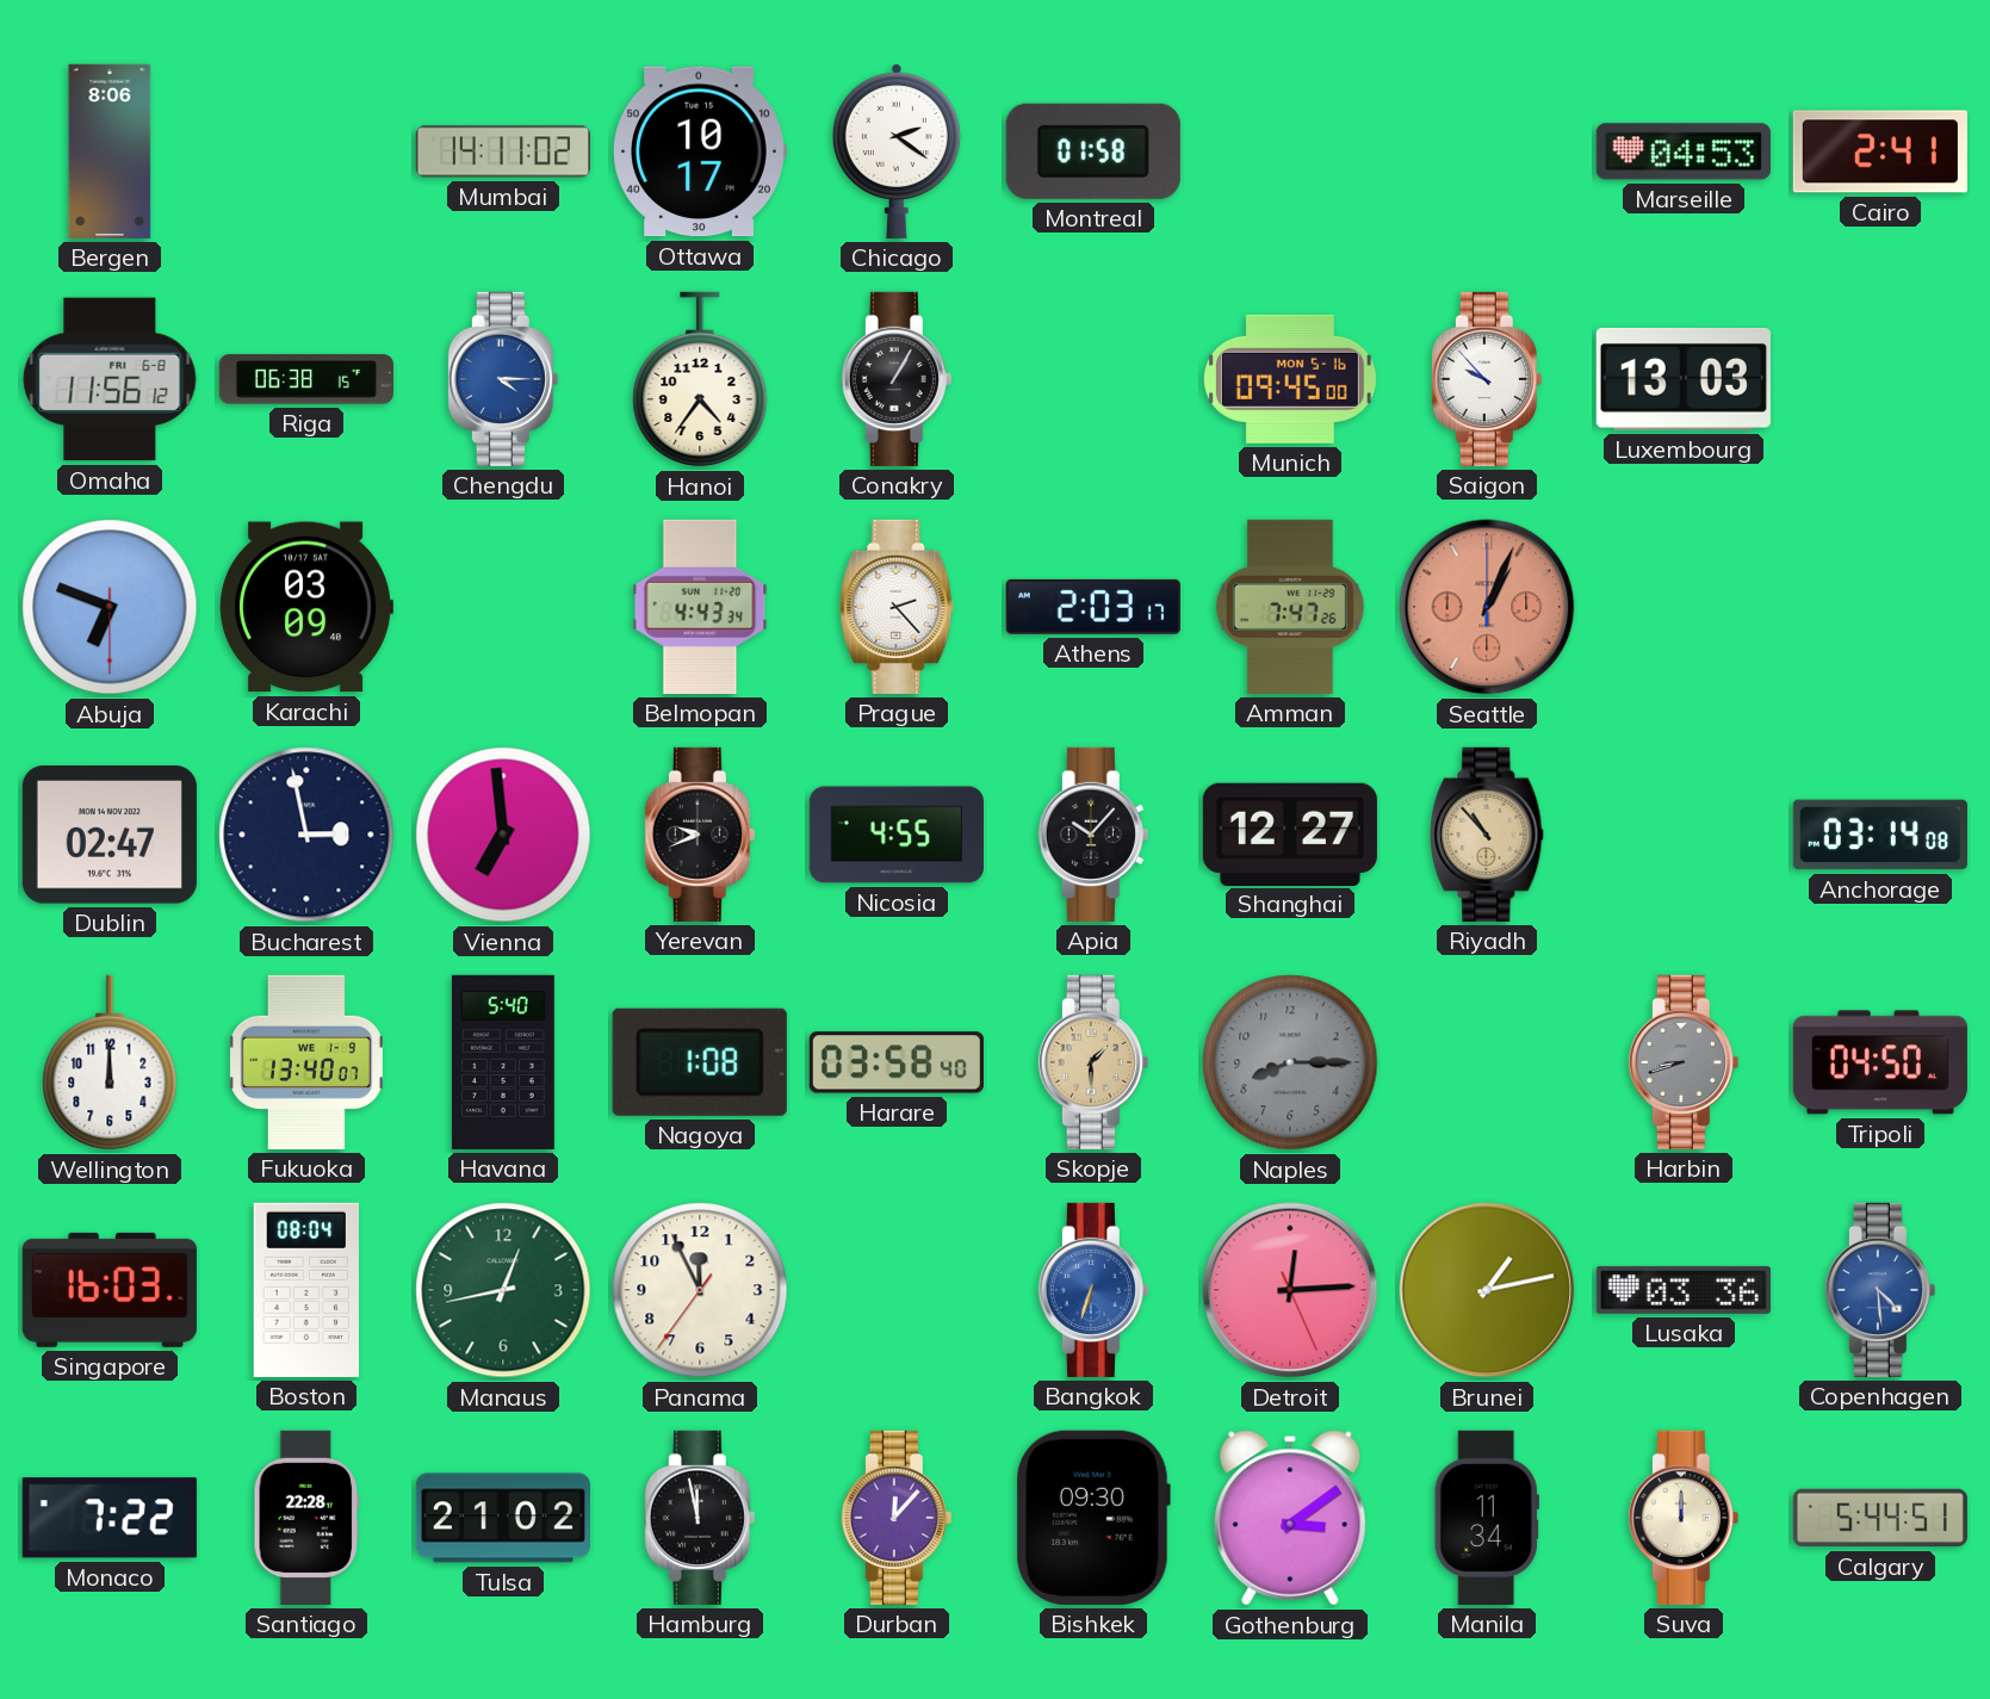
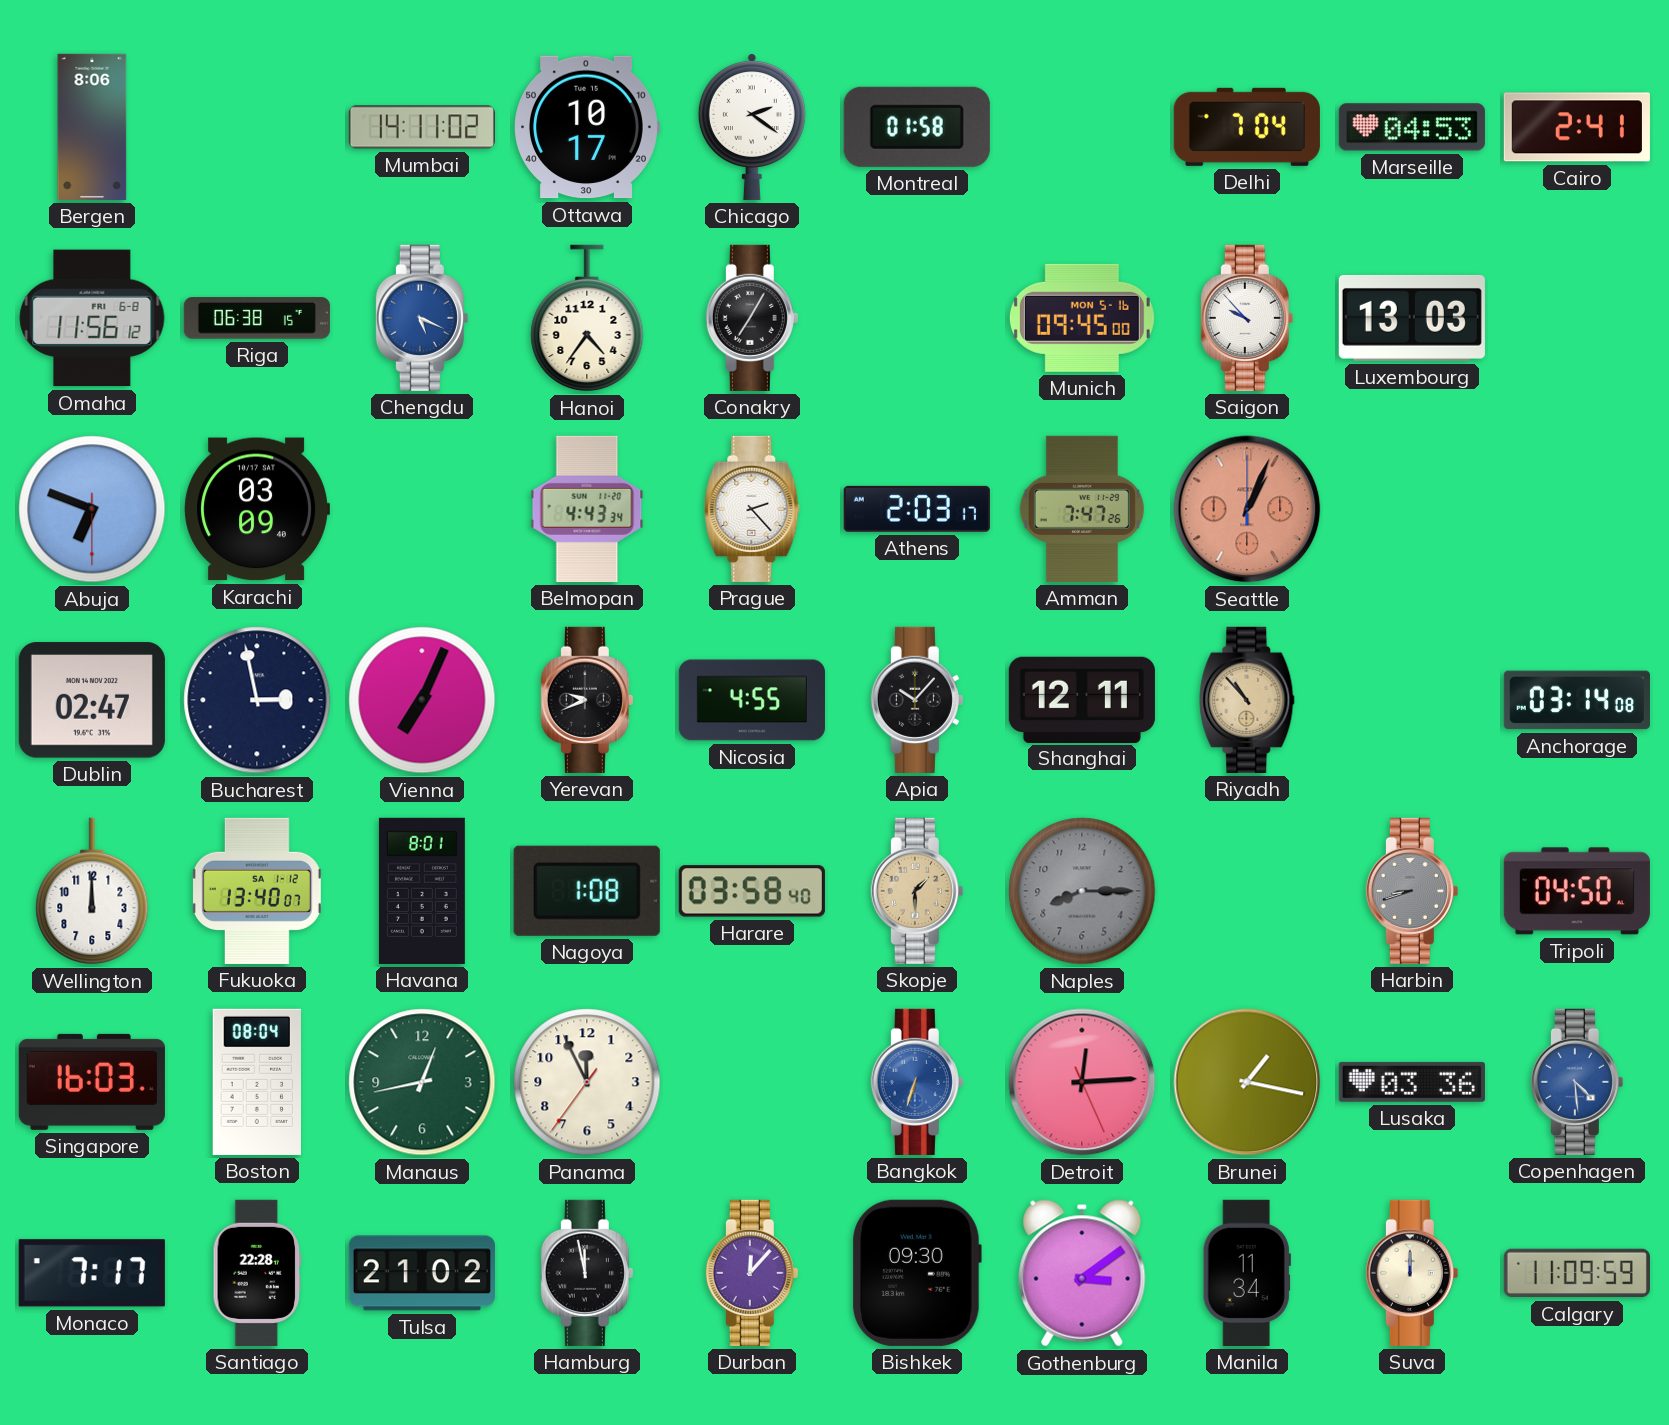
Delhi: none -> 7:04 (1247, 127)
Chengdu: 4:15 -> 5:19 (422, 318)
Conakry: 1:05 -> 7:05 (752, 318)
Vienna: 6:59 -> 7:04 (422, 700)
Shanghai: 12:27 -> 12:11 (1082, 699)
Fukuoka date: WE 1-9 -> SA 1-12 (257, 891)
Havana: 5:40 -> 8:01 (422, 891)
Brunei: 1:13 -> 1:17 (1247, 1082)
Monaco: 7:22 -> 7:17 (92, 1273)
Calgary: 5:44 -> 11:09 (1577, 1273)
